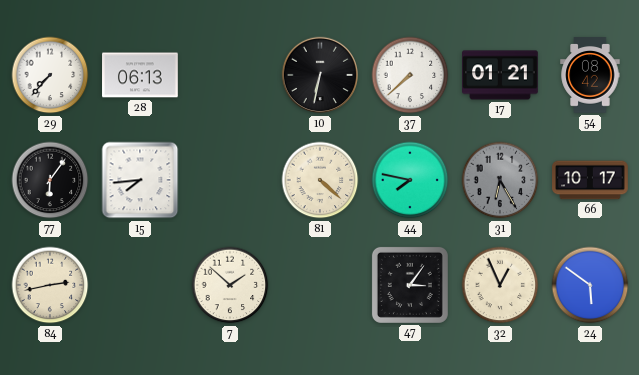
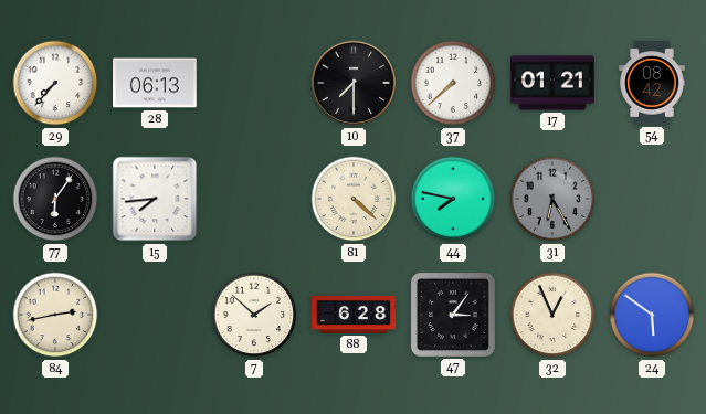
10: 6:32 -> 7:30 (354, 83)
66: 10:17 -> none (590, 180)
88: none -> 6:28 (354, 316)
